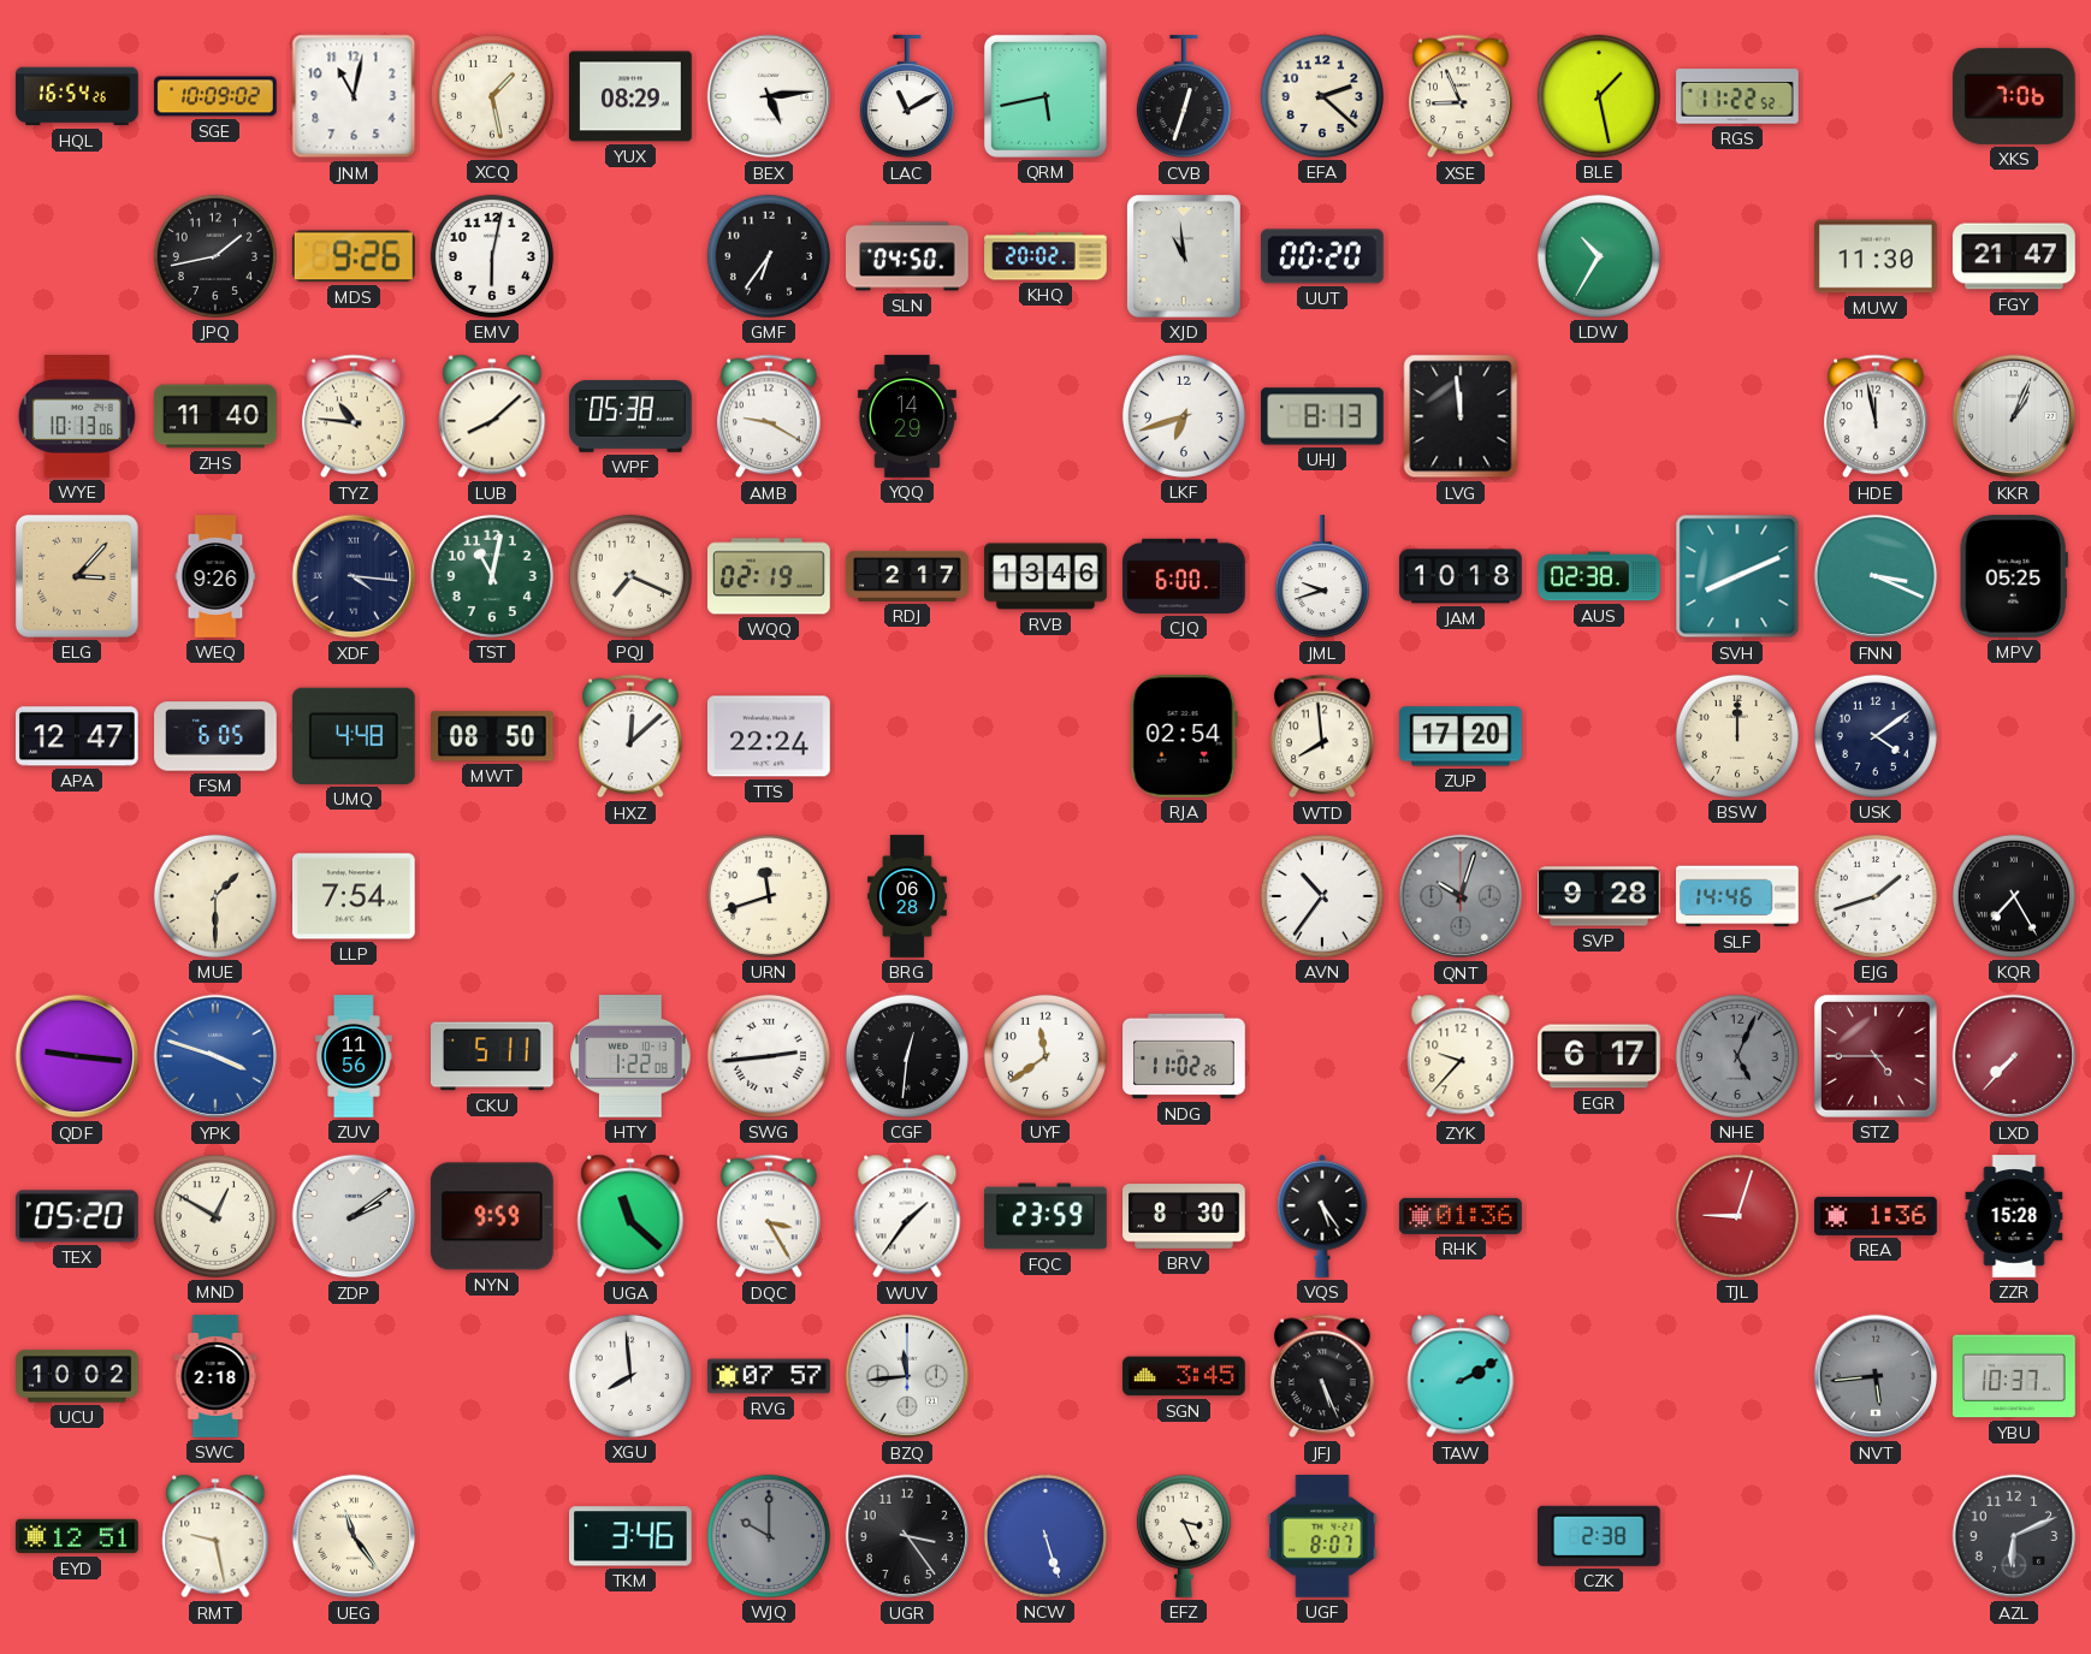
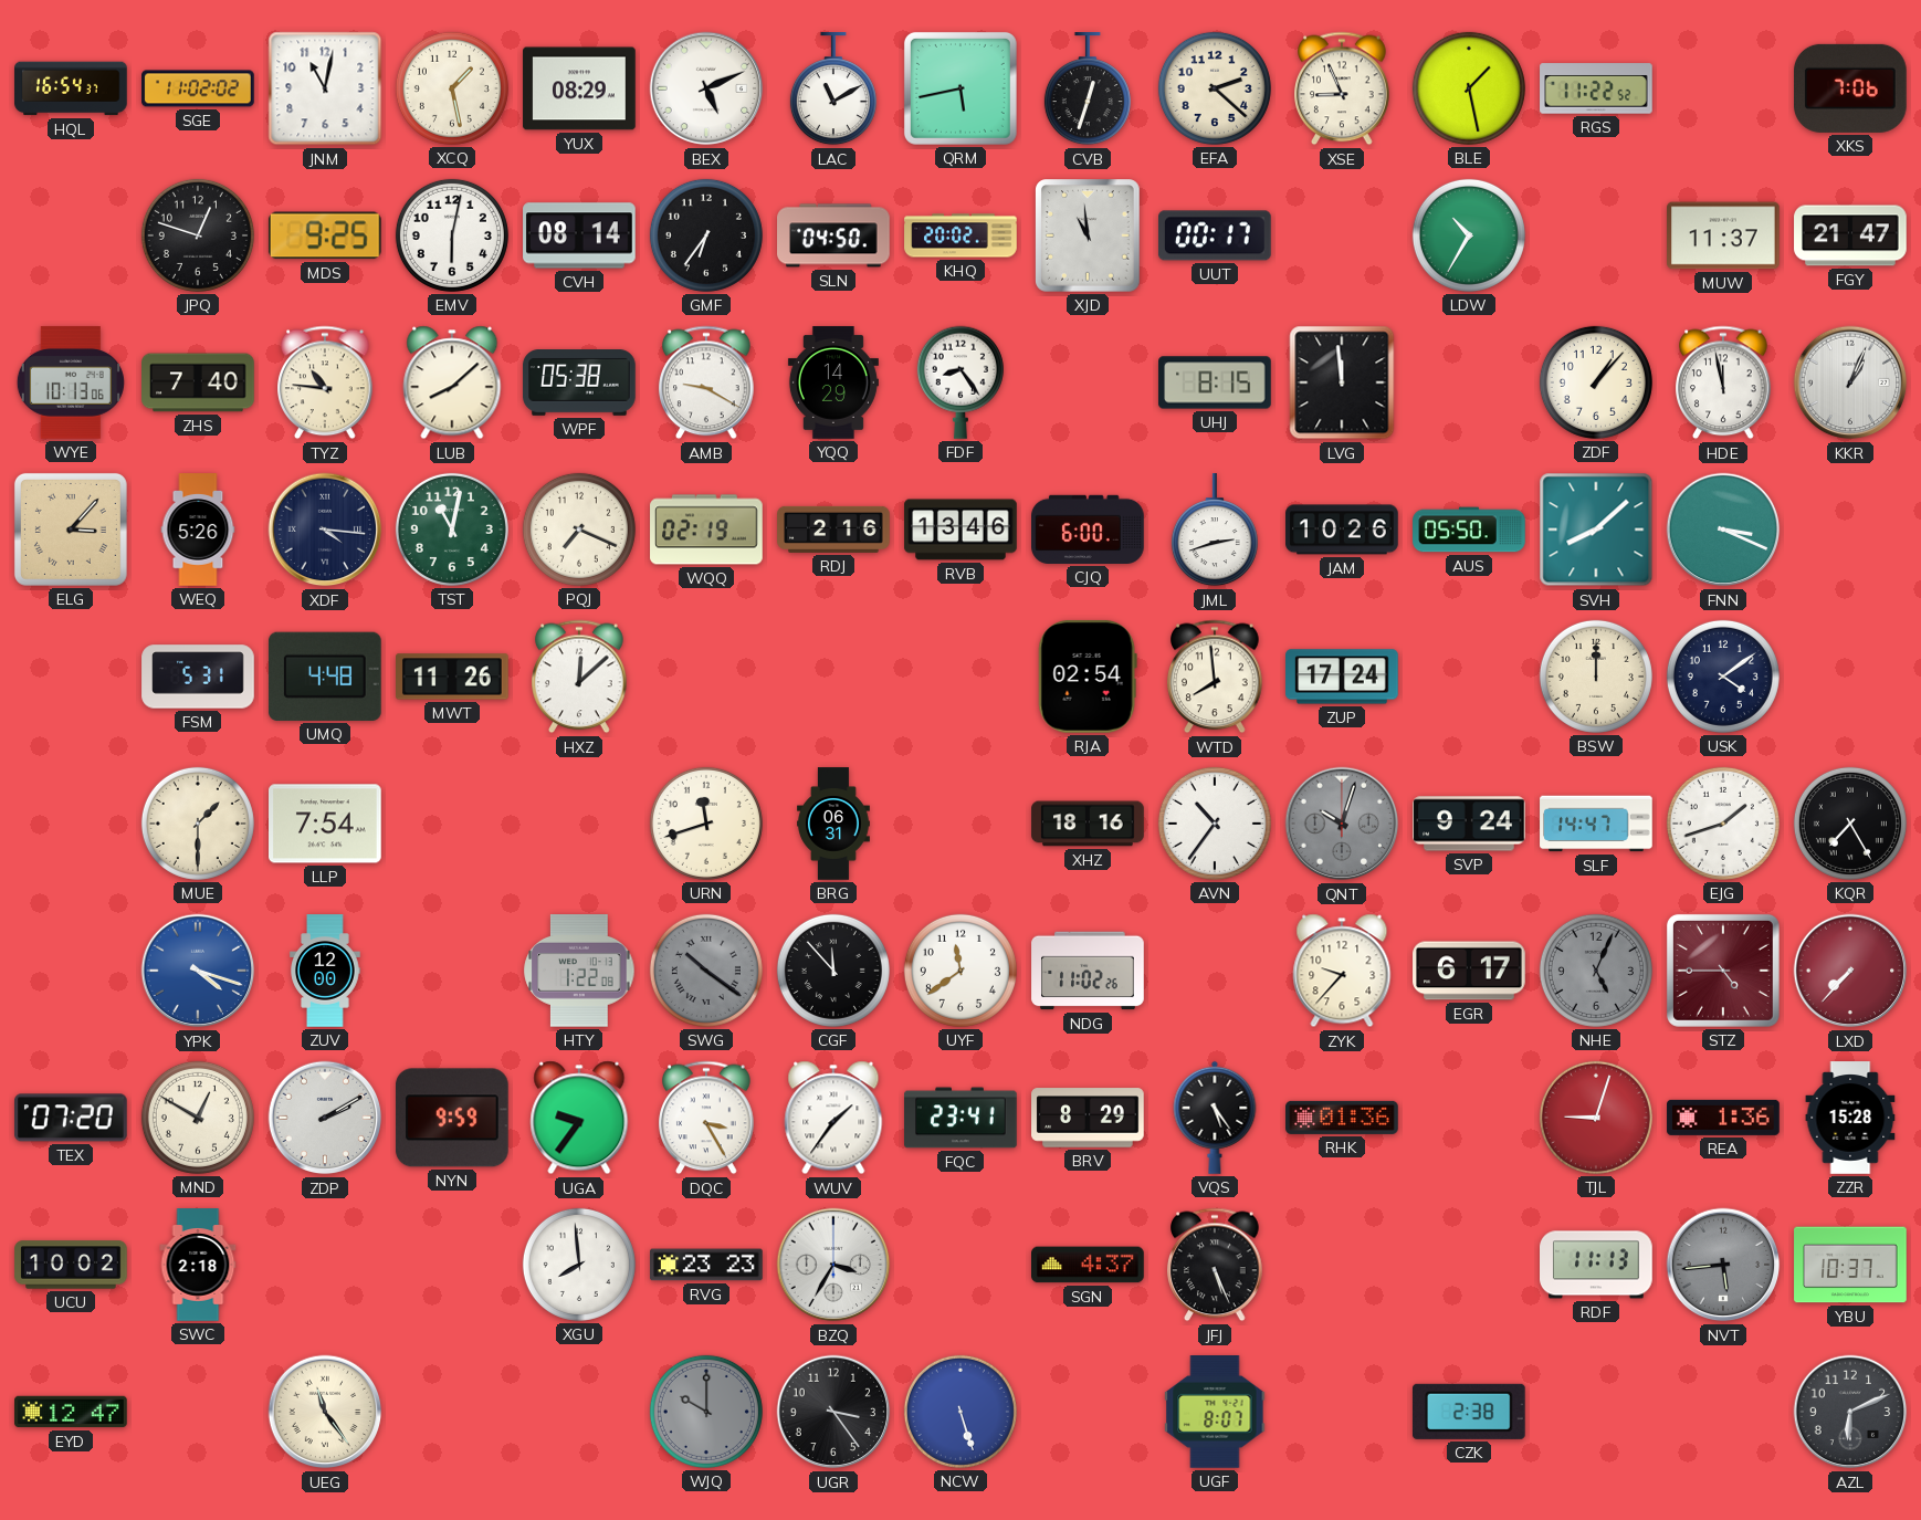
HQL: 16:54:26 -> 16:54:37 (71, 88)
SGE: 10:09 -> 11:02 (198, 88)
BEX: 5:14 -> 5:11 (706, 88)
JPQ: 1:43 -> 12:48 (198, 235)
MDS: 9:26 -> 9:25 (325, 235)
CVH: none -> 08:14 (579, 235)
UUT: 00:20 -> 00:17 (1216, 235)
MUW: 11:30 -> 11:37 (1723, 235)
ZHS: 11:40 -> 7:40 (198, 382)
FDF: none -> 8:24 (960, 382)
LKF: 6:42 -> none (1184, 416)
UHJ: 8:13 -> 8:15 (1215, 382)
ZDF: none -> 1:07 (1596, 382)
WEQ: 9:26 -> 5:26 (198, 530)
RDJ: 2:17 -> 2:16 (833, 530)
JML: 9:42 -> 2:42 (1215, 531)
JAM: 10:18 -> 10:26 (1342, 530)
AUS: 02:38 -> 05:50 (1469, 530)
SVH: 8:11 -> 8:08 (1596, 530)
MPV: 05:25 -> none (2014, 577)
APA: 12:47 -> none (78, 736)
FSM: 6:05 -> 5:31 (198, 677)
MWT: 08:50 -> 11:26 (452, 677)
TTS: 22:24 -> none (769, 736)
ZUP: 17:20 -> 17:24 (1342, 677)
BRG: 06:28 -> 06:31 (834, 824)
XHZ: none -> 18:16 (1088, 824)
SVP: 9:28 -> 9:24 (1469, 824)
SLF: 14:46 -> 14:47 (1596, 824)
QDF: 9:16 -> none (77, 1056)
YPK: 3:48 -> 4:18 (198, 971)
ZUV: 11:56 -> 12:00 (325, 971)
CKU: 5:11 -> none (493, 1056)
SWG: 2:44 -> 10:21 (706, 971)
SWG dial: white -> grey (706, 971)
CGF: 12:31 -> 11:53 (833, 971)
TEX: 05:20 -> 07:20 (72, 1118)
ZDP: 2:09 -> 2:10 (325, 1118)
UGA: 11:22 -> 9:36 (579, 1118)
FQC: 23:59 -> 23:41 (960, 1118)
BRV: 8:30 -> 8:29 (1088, 1118)
RVG: 07:57 -> 23:23 (706, 1265)
BZQ: 11:44 -> 3:35 (833, 1265)
SGN: 3:45 -> 4:37 (1088, 1265)
TAW: 2:10 -> none (1461, 1376)
RDF: none -> 11:13 (1596, 1265)
EYD: 12:51 -> 12:47 (71, 1412)
RMT: 9:28 -> none (215, 1536)
TKM: 3:46 -> none (632, 1536)
EFZ: 3:26 -> none (1184, 1536)
